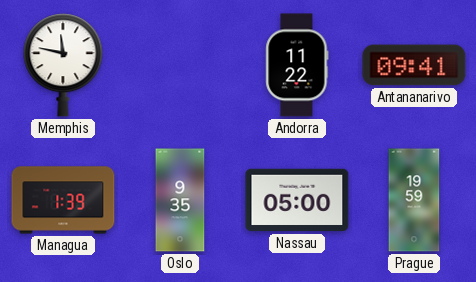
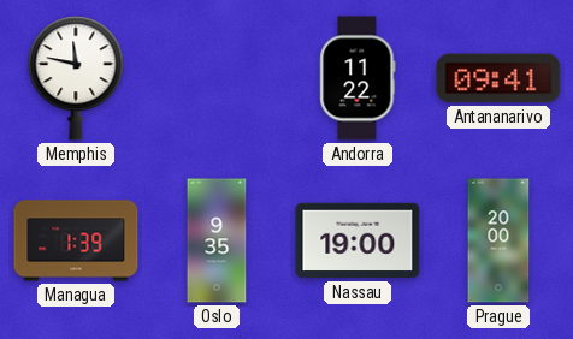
Nassau: 05:00 -> 19:00 (358, 240)
Prague: 19:59 -> 20:00 (498, 240)
